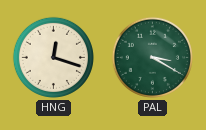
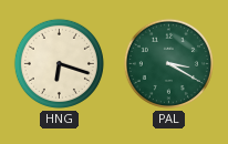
HNG: 12:18 -> 6:18 (59, 63)
